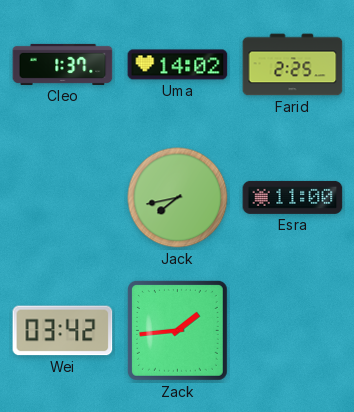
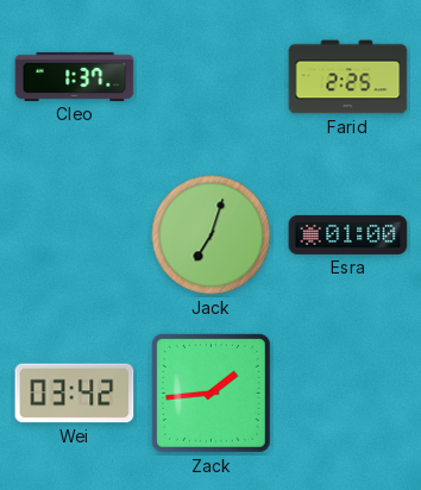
Uma: 14:02 -> none (178, 65)
Jack: 7:43 -> 7:03 (212, 235)
Esra: 11:00 -> 01:00 (348, 234)
